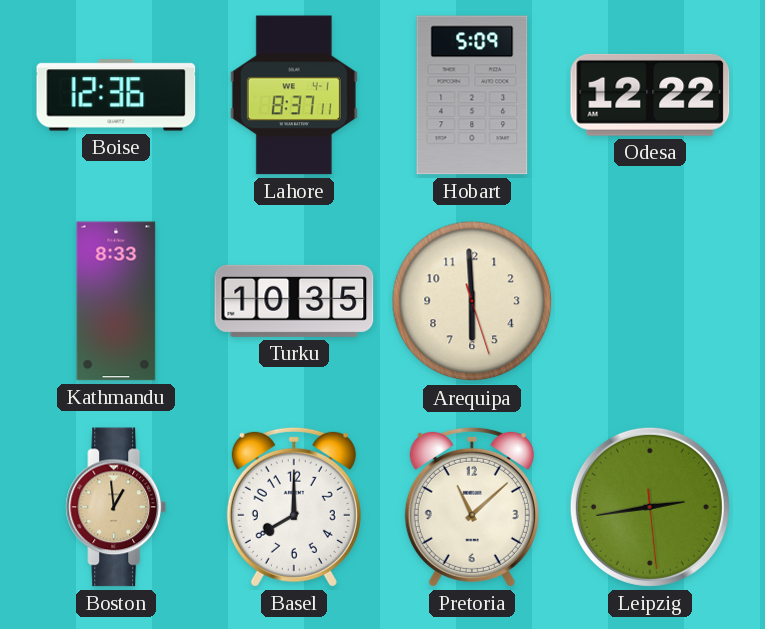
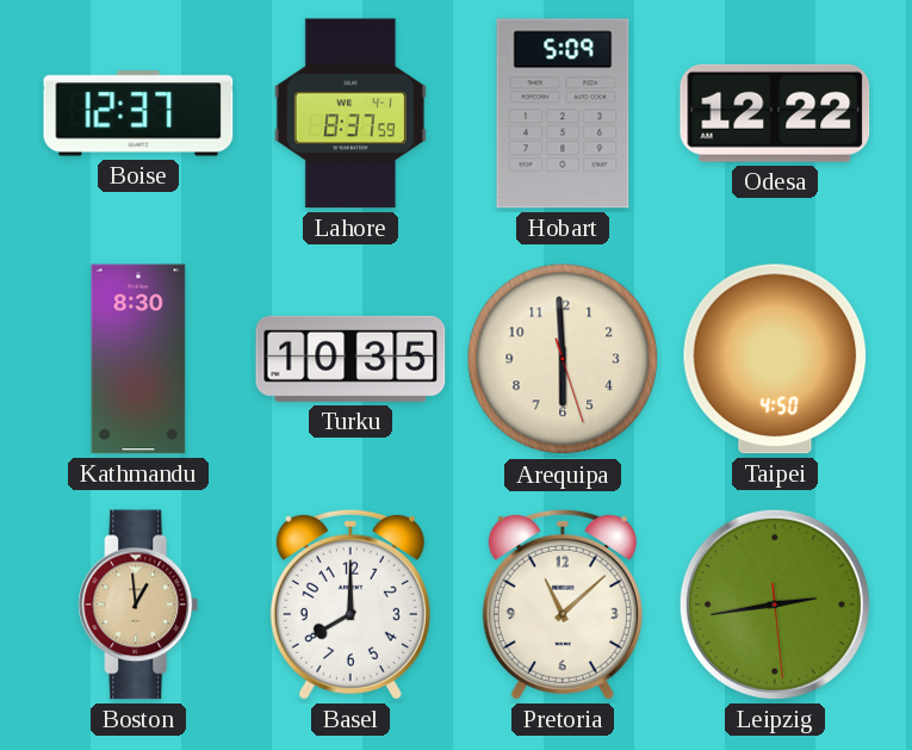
Boise: 12:36 -> 12:37 (138, 113)
Lahore: 8:37:11 -> 8:37:59 (350, 113)
Kathmandu: 8:33 -> 8:30 (138, 359)
Taipei: none -> 4:50 (775, 359)
